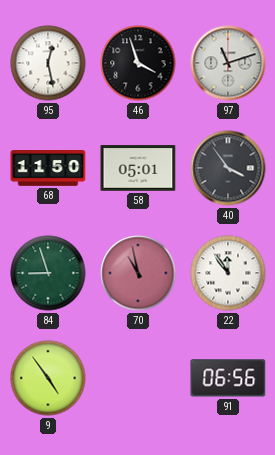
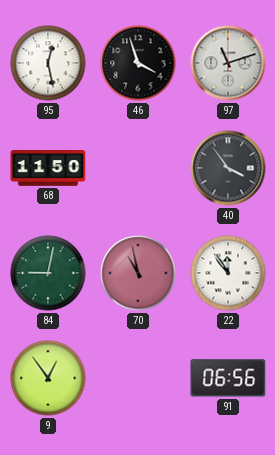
58: 05:01 -> none (138, 168)
84: 8:57 -> 9:02 (48, 273)
9: 4:54 -> 12:54 (48, 378)
